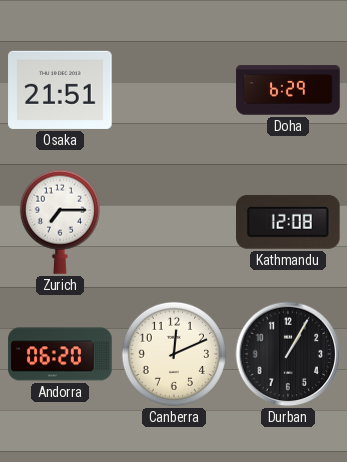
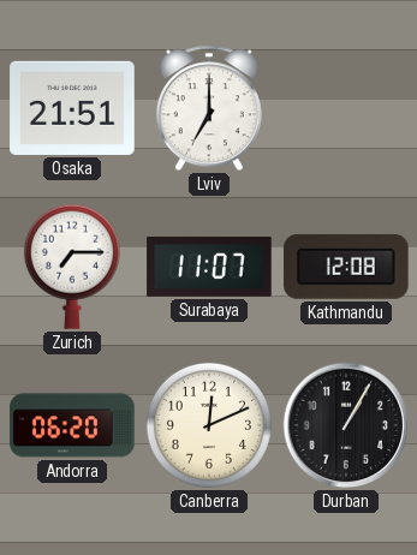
Lviv: none -> 7:00 (209, 108)
Doha: 6:29 -> none (288, 90)
Surabaya: none -> 11:07 (209, 267)
